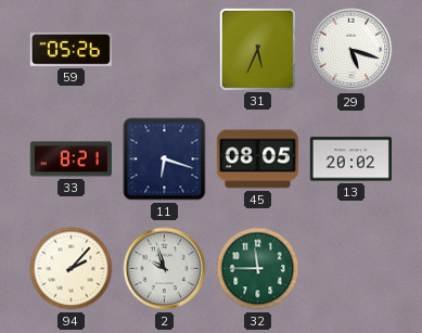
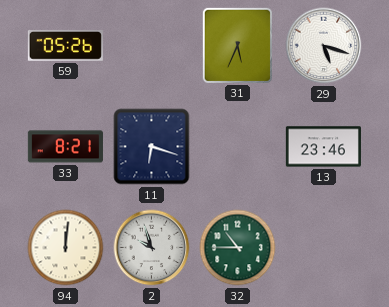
45: 08:05 -> none (257, 159)
13: 20:02 -> 23:46 (323, 147)
94: 2:07 -> 12:01 (66, 248)
32: 11:45 -> 10:45 (238, 248)
